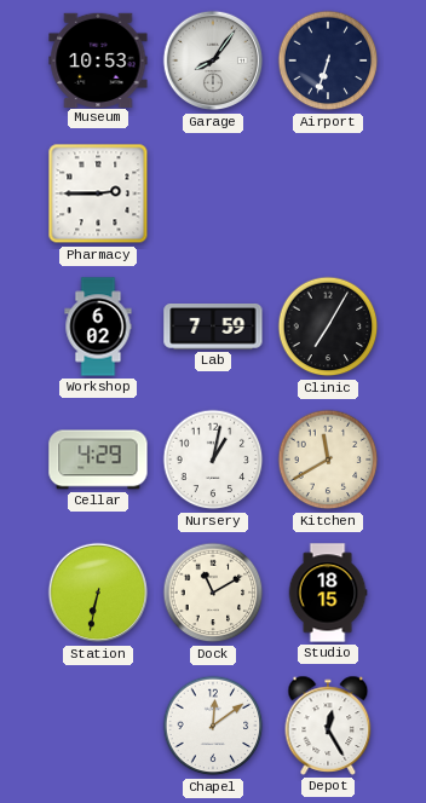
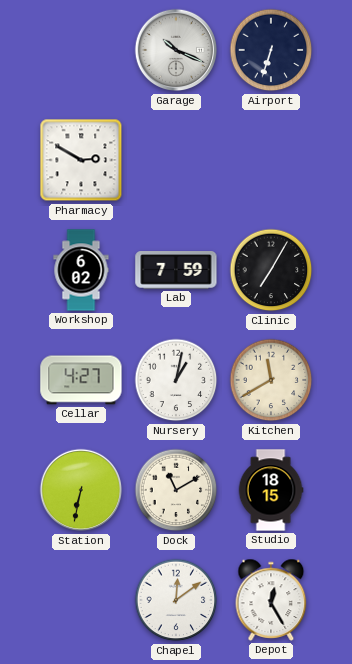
Museum: 10:53 -> none (98, 59)
Garage: 8:06 -> 10:19 (176, 50)
Pharmacy: 2:45 -> 2:50 (81, 160)
Cellar: 4:29 -> 4:27 (81, 380)
